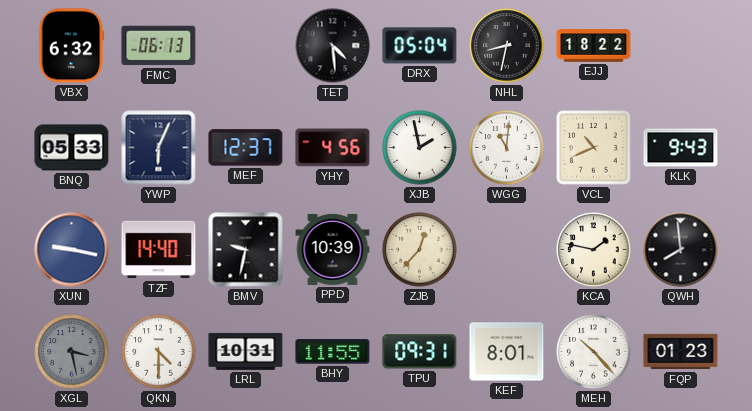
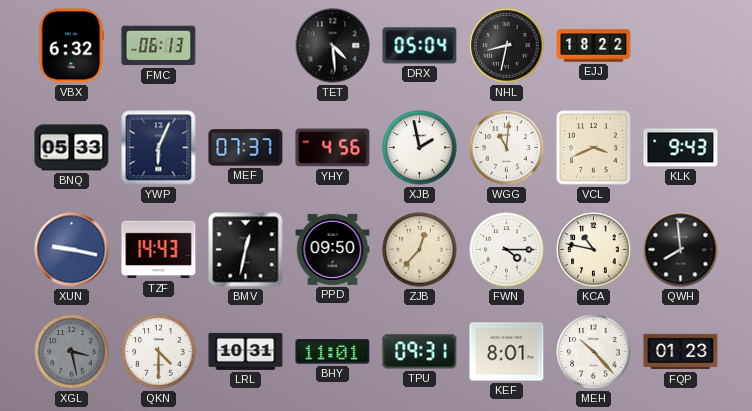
MEF: 12:37 -> 07:37 (246, 148)
VCL: 10:41 -> 3:41 (594, 148)
TZF: 14:40 -> 14:43 (159, 250)
BMV: 9:32 -> 12:32 (246, 250)
PPD: 10:39 -> 09:50 (333, 249)
FWN: none -> 4:15 (507, 250)
KCA: 1:47 -> 10:47 (594, 250)
BHY: 11:55 -> 11:01 (333, 352)
